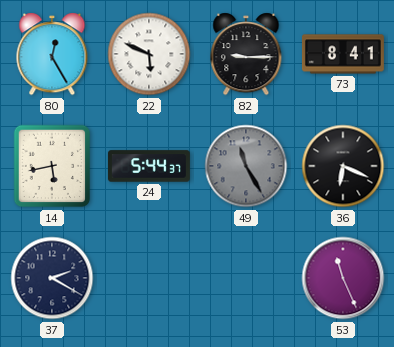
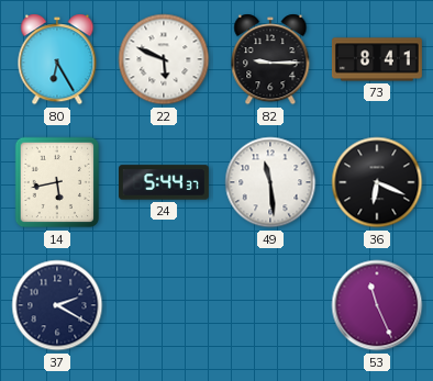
80: 12:25 -> 6:25 (57, 59)
49: 11:25 -> 11:29 (270, 182)
49 dial: grey -> white (270, 182)
